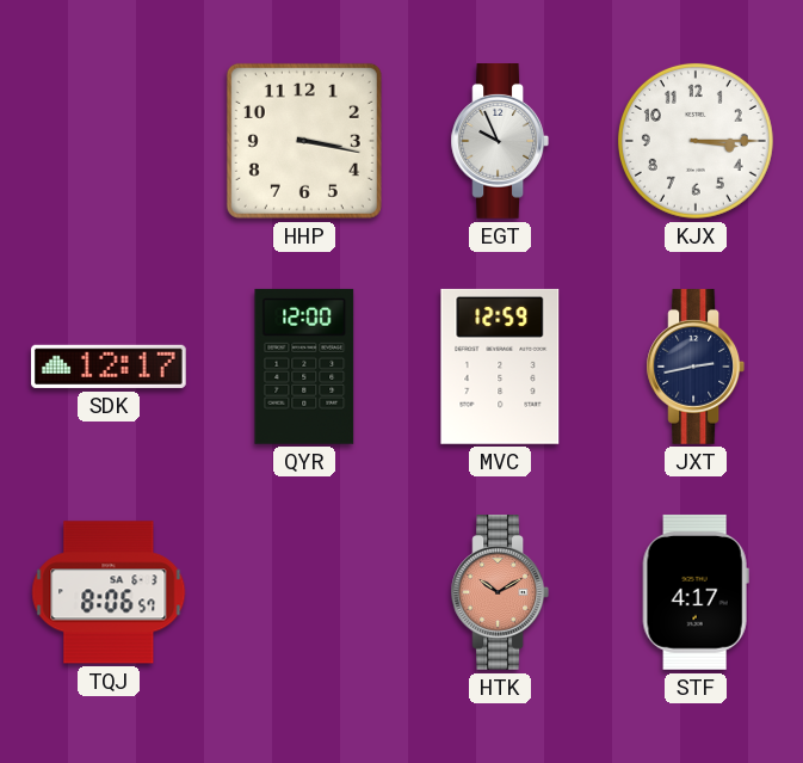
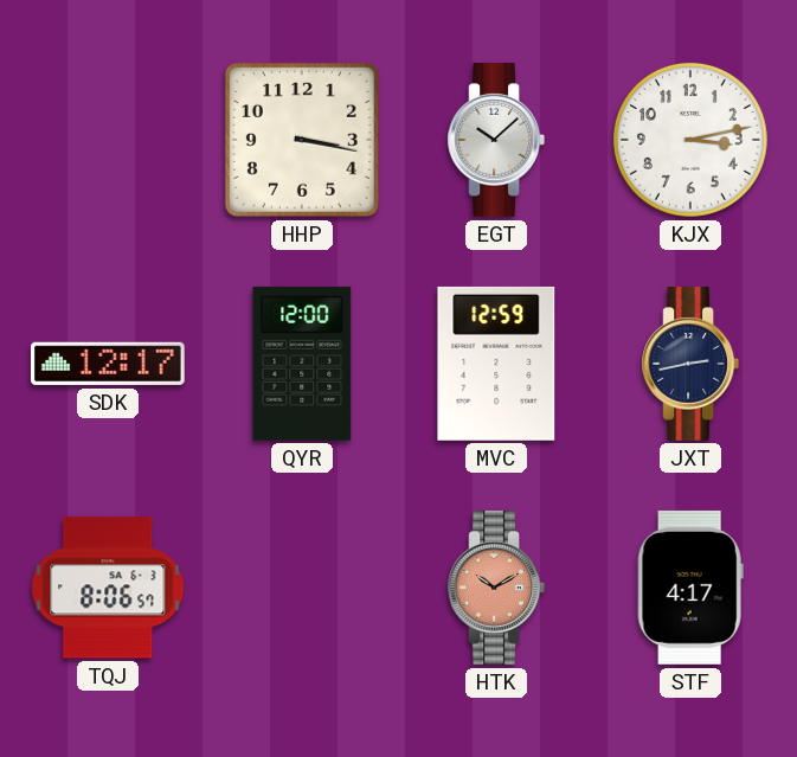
EGT: 9:56 -> 10:08 (496, 141)
KJX: 3:15 -> 3:13 (690, 140)
